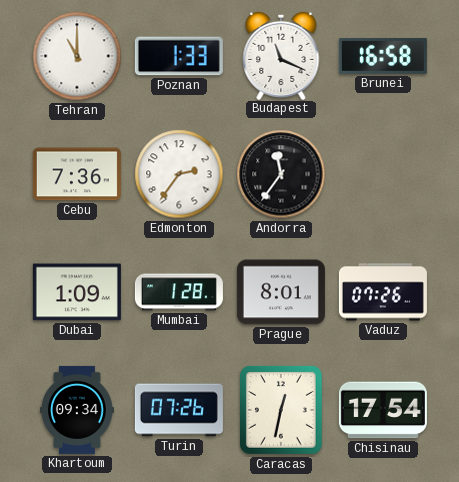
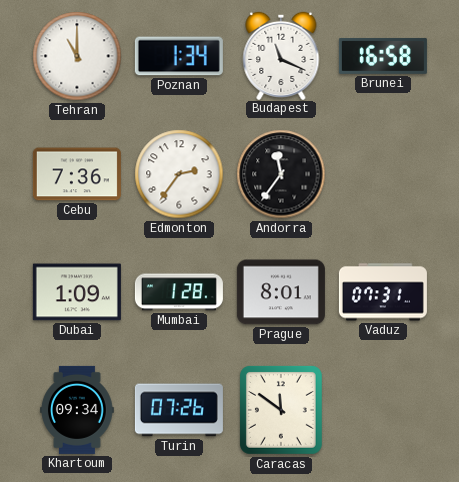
Poznan: 1:33 -> 1:34 (179, 56)
Vaduz: 07:26 -> 07:31 (383, 292)
Caracas: 12:32 -> 11:51 (281, 410)
Chisinau: 17:54 -> none (383, 410)
